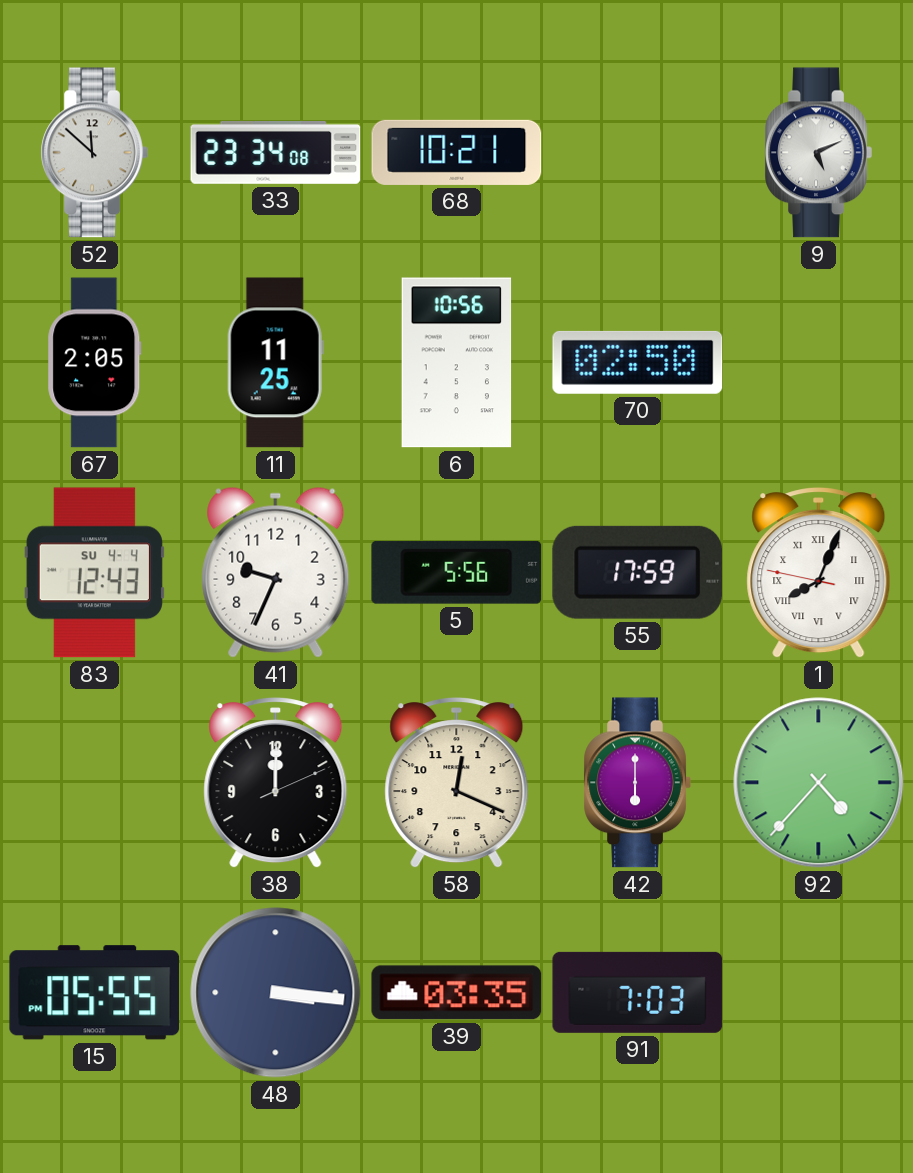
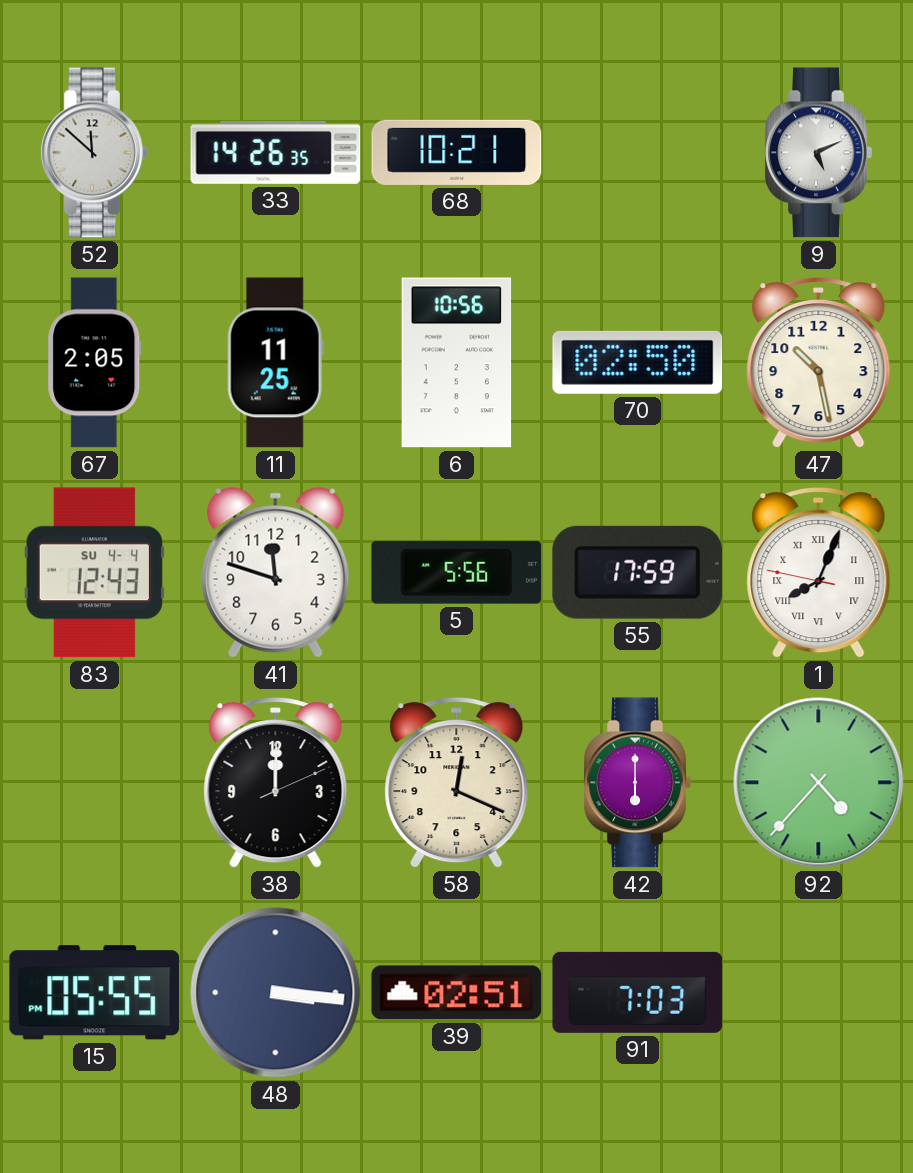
33: 23:34 -> 14:26 (276, 152)
47: none -> 10:28 (819, 364)
41: 9:34 -> 11:48 (276, 572)
39: 03:35 -> 02:51 (457, 993)
